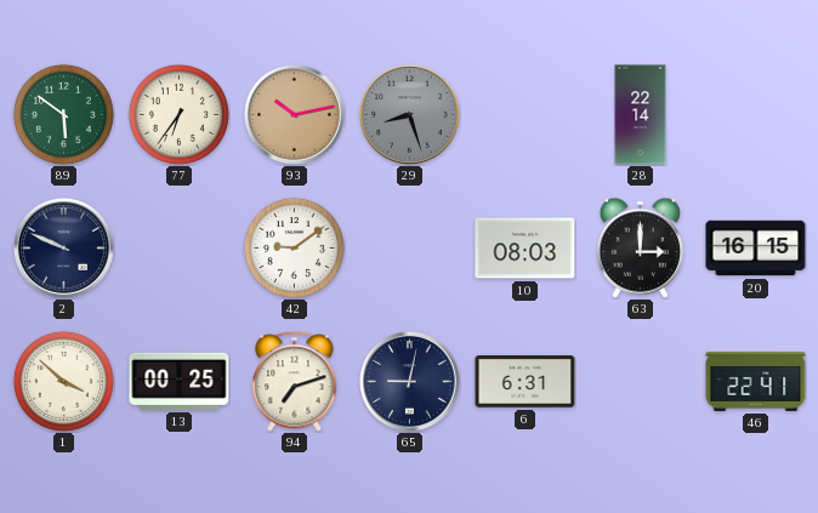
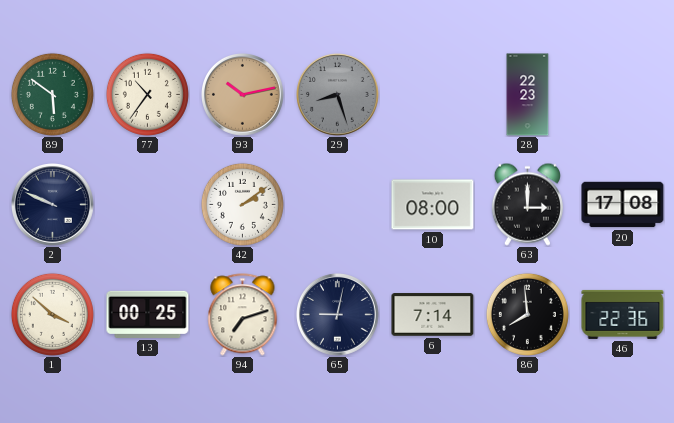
77: 6:36 -> 10:36 (147, 94)
28: 22:14 -> 22:23 (528, 95)
42: 9:09 -> 2:09 (242, 204)
10: 08:03 -> 08:00 (433, 205)
20: 16:15 -> 17:08 (623, 205)
6: 6:31 -> 7:14 (433, 315)
86: none -> 7:59 (527, 314)
46: 22:41 -> 22:36 (623, 314)
